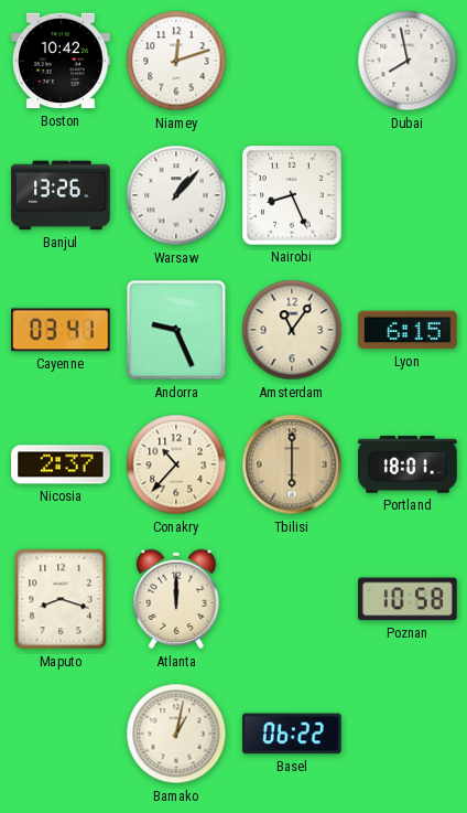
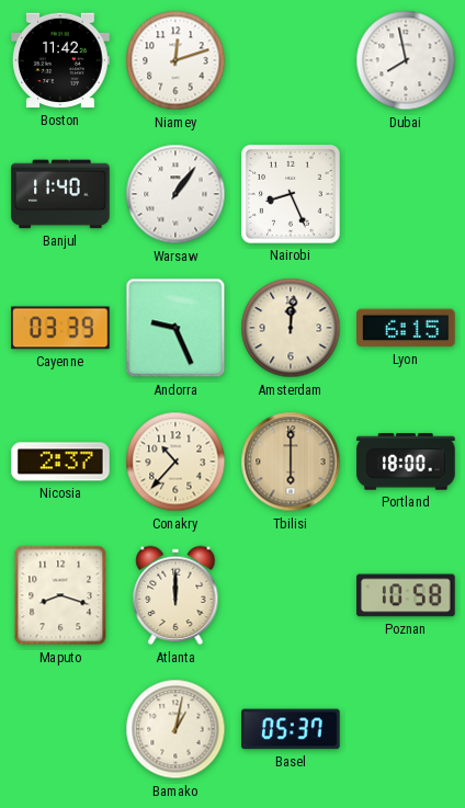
Boston: 10:42 -> 11:42 (60, 60)
Banjul: 13:26 -> 11:40 (60, 194)
Warsaw: 1:07 -> 1:06 (175, 194)
Cayenne: 03:41 -> 03:39 (61, 328)
Amsterdam: 11:06 -> 12:01 (291, 328)
Portland: 18:01 -> 18:00 (406, 462)
Basel: 06:22 -> 05:37 (291, 729)
